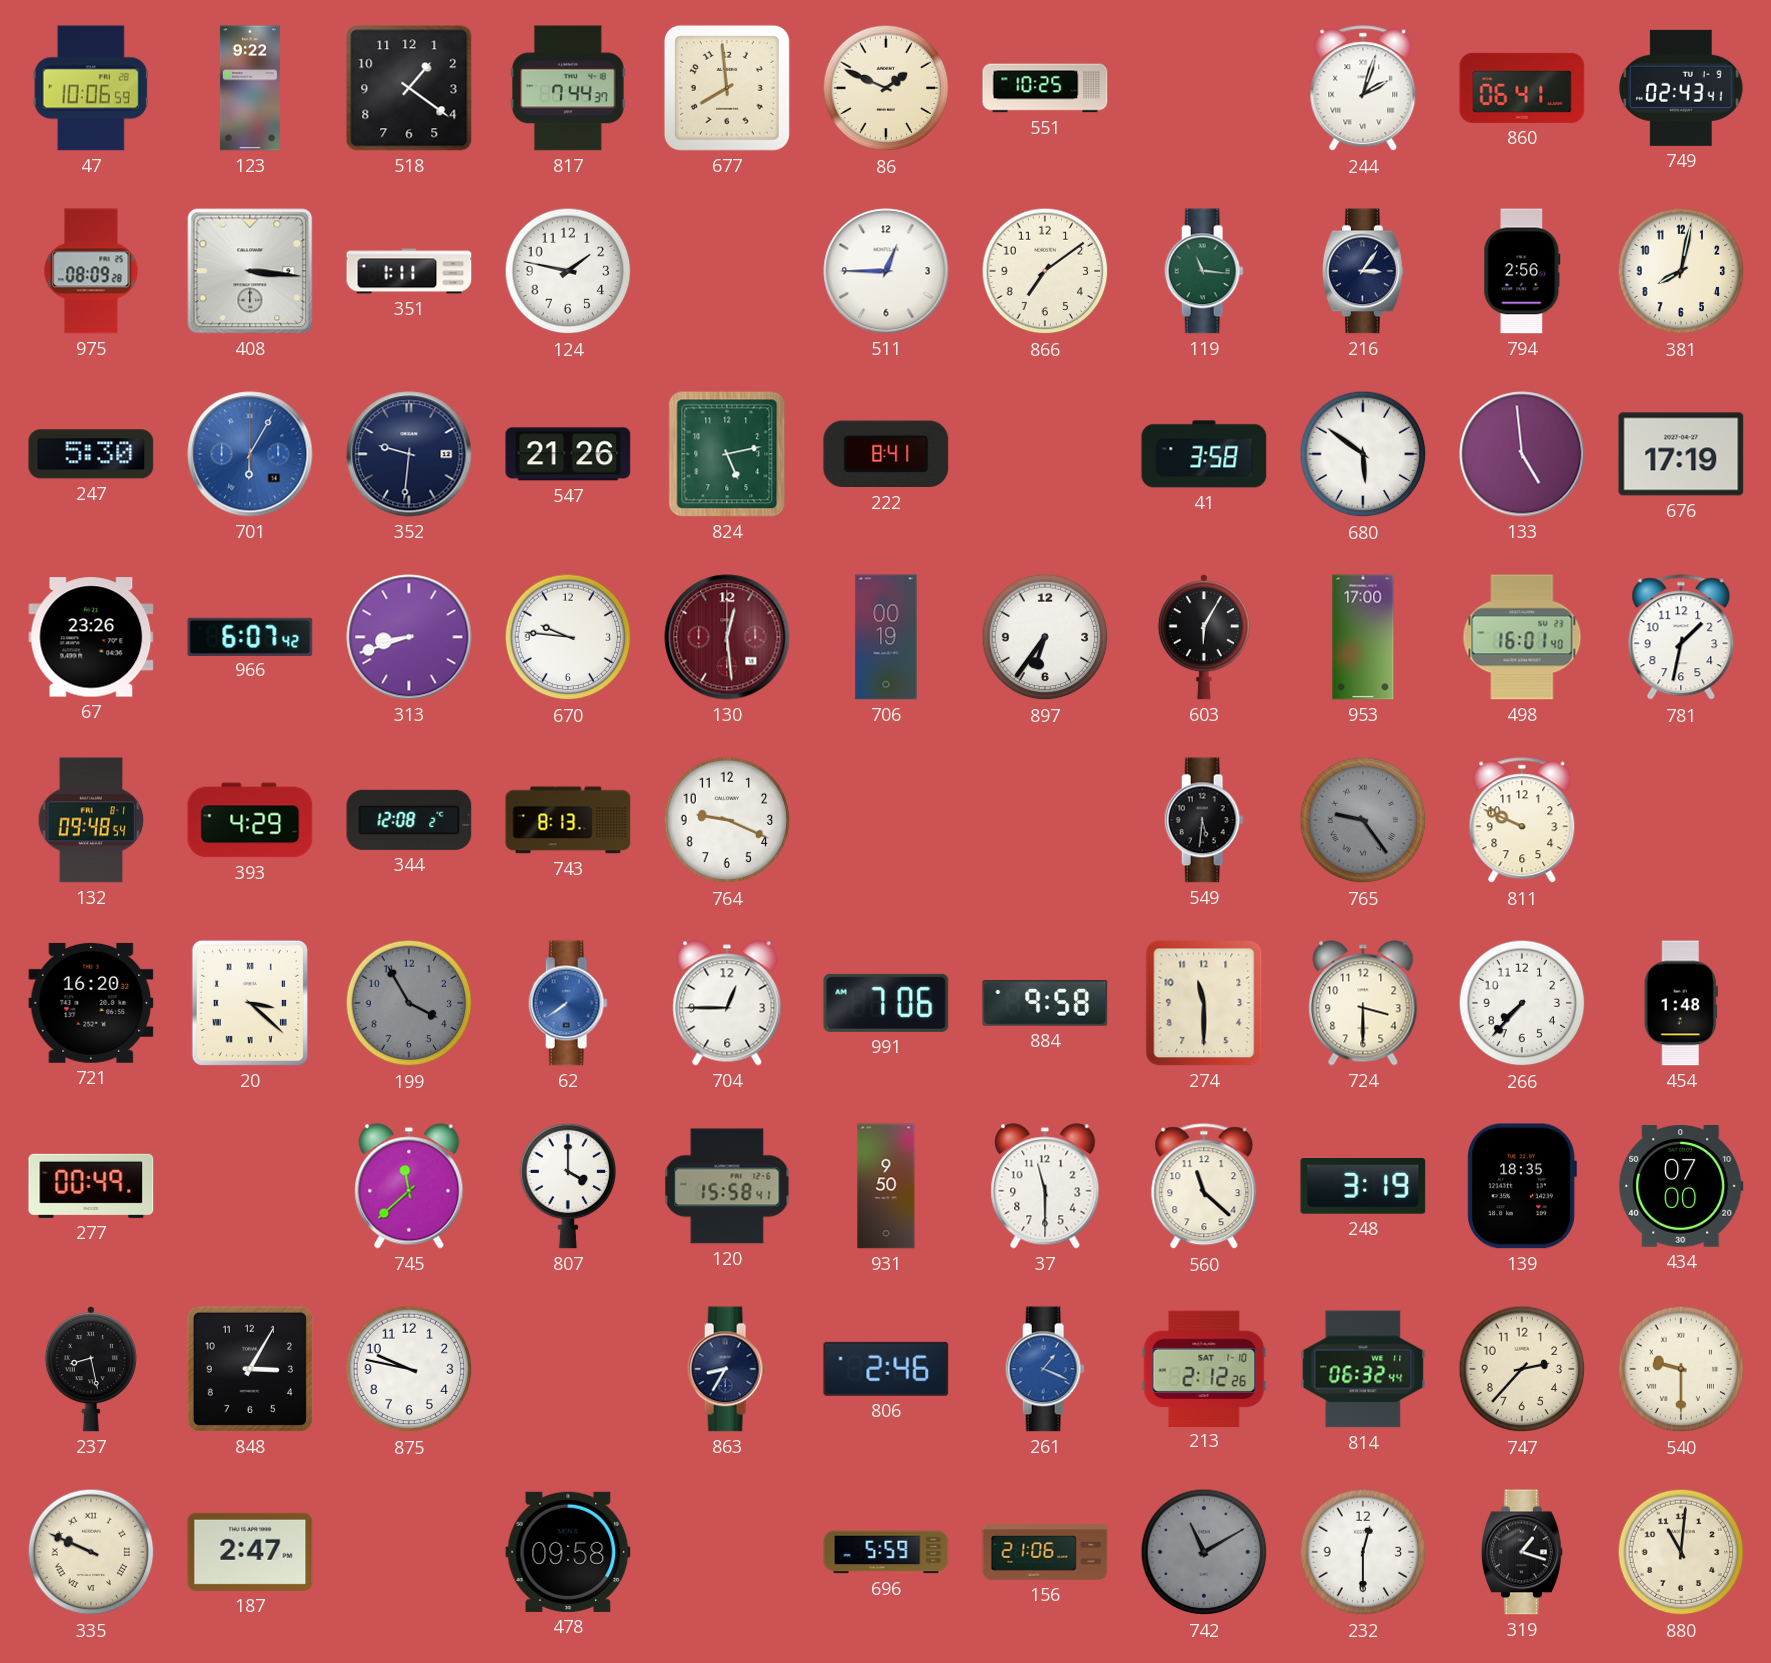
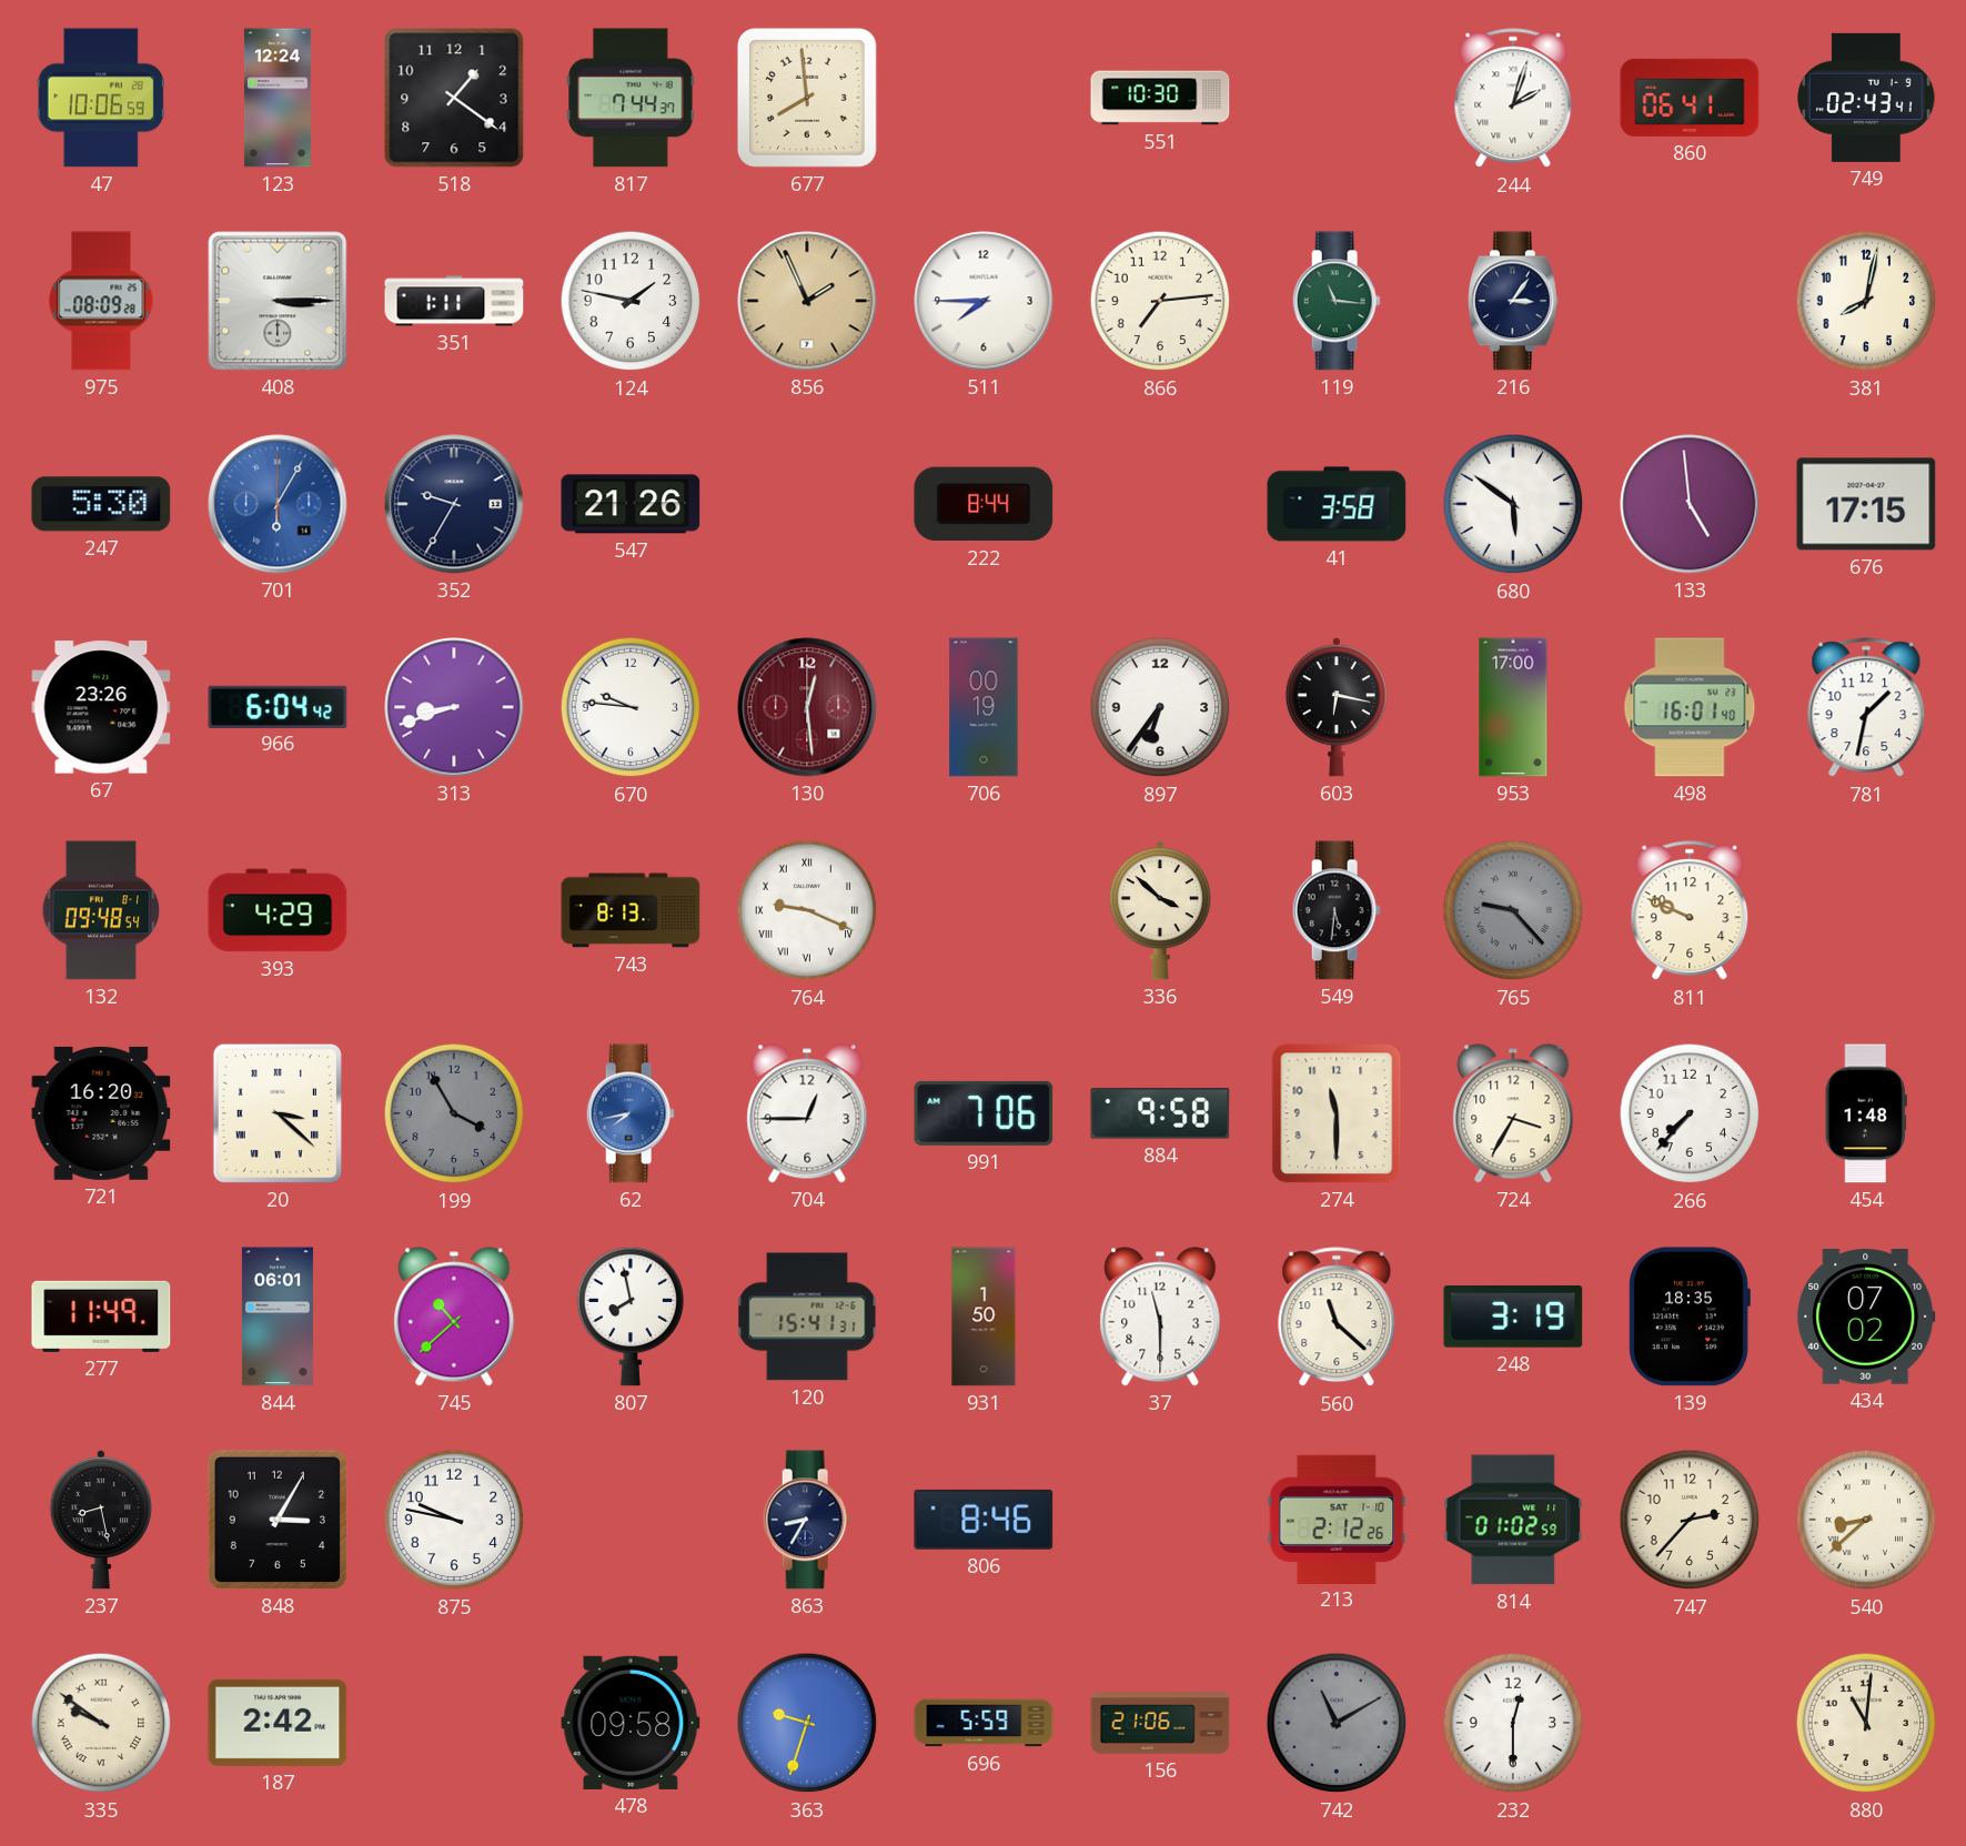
123: 9:22 -> 12:24 (278, 98)
86: 1:49 -> none (886, 88)
551: 10:25 -> 10:30 (1160, 98)
408: 3:16 -> 3:15 (278, 301)
856: none -> 1:56 (807, 301)
511: 12:45 -> 7:45 (984, 301)
866: 7:09 -> 7:14 (1160, 301)
794: 2:56 -> none (1522, 271)
352: 9:31 -> 9:35 (454, 504)
824: 5:13 -> none (727, 454)
222: 8:41 -> 8:44 (984, 504)
676: 17:19 -> 17:15 (1866, 504)
966: 6:07 -> 6:04 (278, 706)
603: 6:05 -> 6:17 (1337, 707)
344: 12:08 -> none (409, 820)
764 numerals: Arabic -> Roman (807, 910)
336: none -> 3:52 (1160, 910)
765: 9:24 -> 9:23 (1513, 910)
62: 7:39 -> 7:43 (631, 1113)
724: 3:30 -> 3:35 (1513, 1113)
277: 00:49 -> 11:49 (101, 1317)
844: none -> 06:01 (278, 1317)
745: 11:38 -> 10:38 (454, 1317)
807: 4:00 -> 7:58 (631, 1317)
120: 15:58 -> 15:41 (807, 1317)
931: 9:50 -> 1:50 (984, 1317)
434: 07:00 -> 07:02 (1866, 1318)
806: 2:46 -> 8:46 (984, 1520)
261: 1:19 -> none (1045, 1369)
814: 06:32 -> 01:02 (1513, 1520)
540: 9:30 -> 8:38 (1866, 1520)
335: 9:49 -> 9:51 (101, 1723)
187: 2:47 -> 2:42 (278, 1723)
363: none -> 9:33 (807, 1723)
319: 1:18 -> none (1523, 1552)
